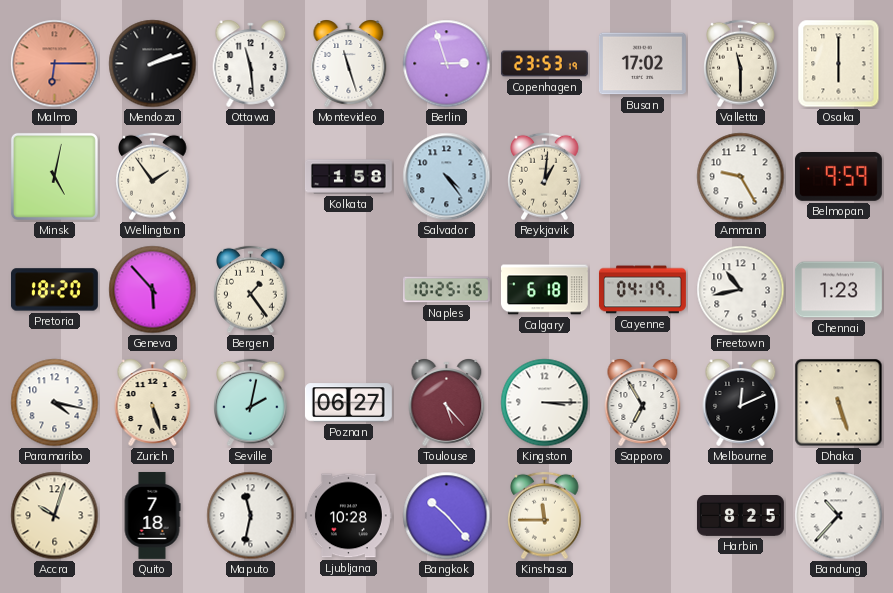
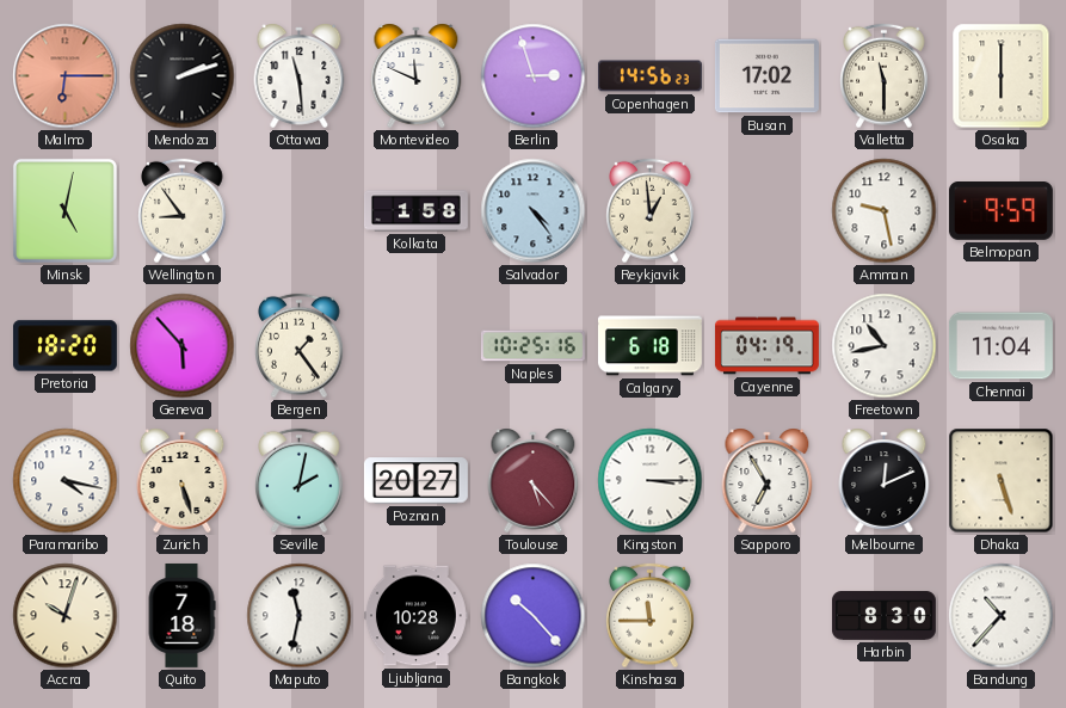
Montevideo: 11:27 -> 11:49 (417, 75)
Copenhagen: 23:53 -> 14:56 (649, 76)
Wellington: 1:54 -> 8:54 (183, 211)
Reykjavik: 1:01 -> 12:59 (651, 211)
Amman: 9:25 -> 9:28 (885, 211)
Chennai: 1:23 -> 11:04 (1000, 346)
Poznan: 06:27 -> 20:27 (415, 481)
Harbin: 8:25 -> 8:30 (883, 616)
